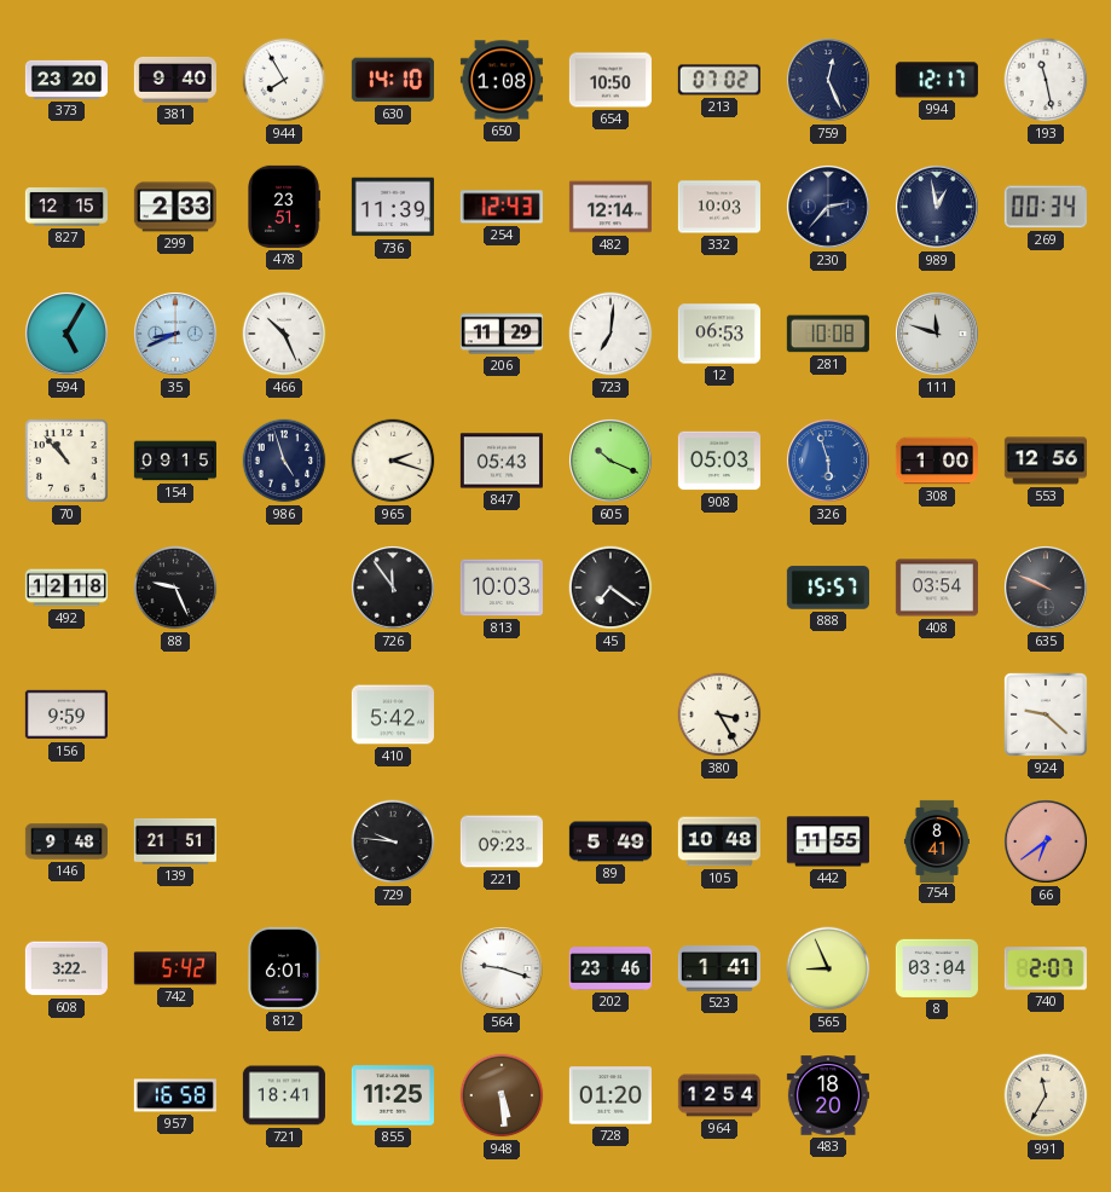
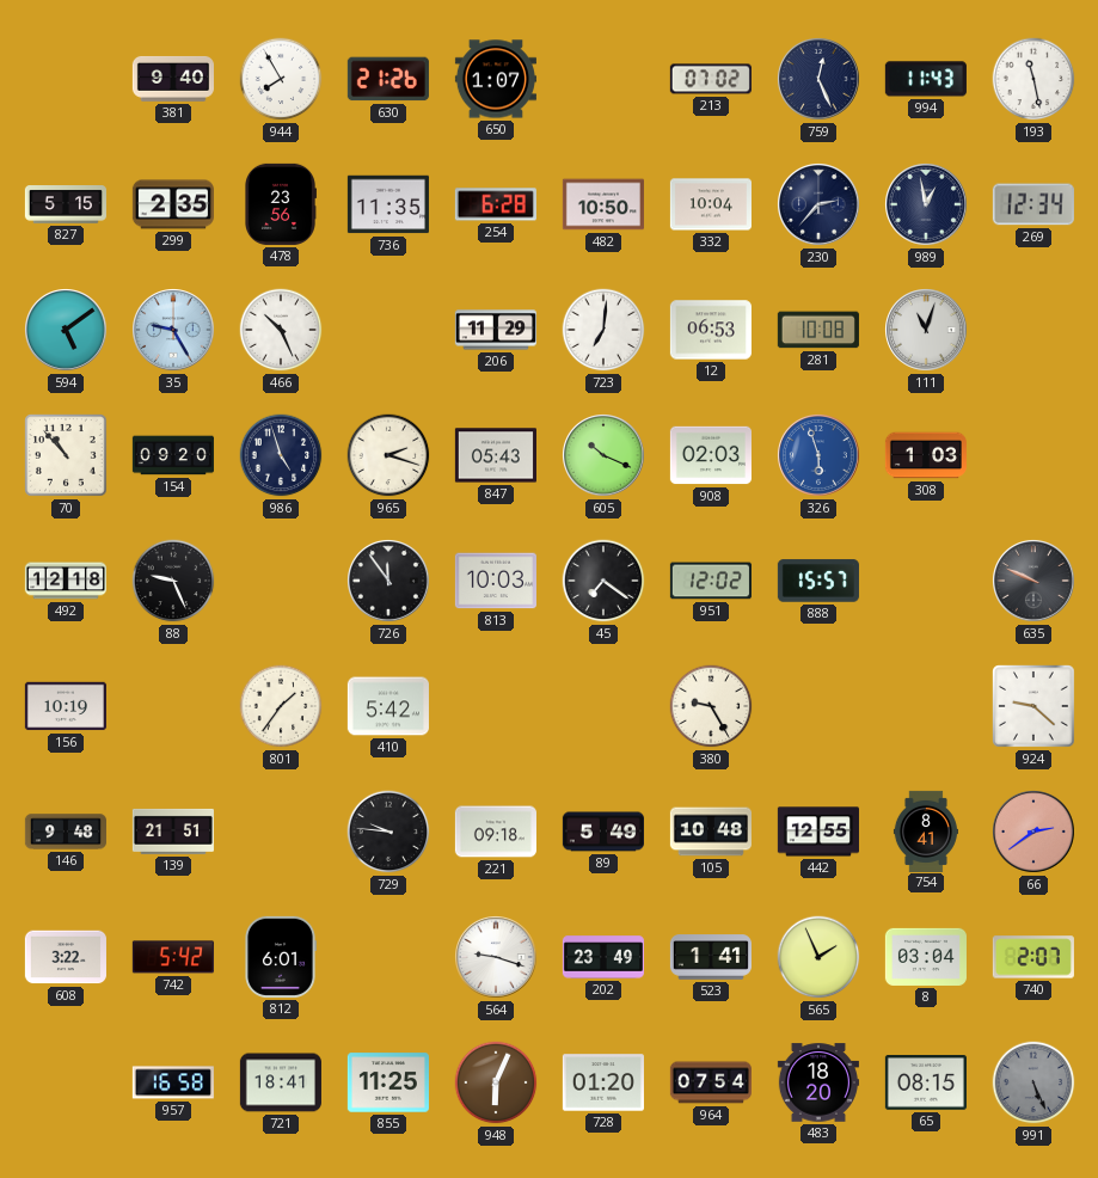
373: 23:20 -> none (65, 80)
630: 14:10 -> 21:26 (388, 79)
650: 1:08 -> 1:07 (496, 79)
654: 10:50 -> none (611, 80)
994: 12:17 -> 11:43 (926, 79)
827: 12:15 -> 5:15 (66, 205)
299: 2:33 -> 2:35 (173, 204)
478: 23:51 -> 23:56 (281, 204)
736: 11:39 -> 11:35 (388, 204)
254: 12:43 -> 6:28 (496, 204)
482: 12:14 -> 10:50 (603, 204)
332: 10:03 -> 10:04 (711, 204)
269: 00:34 -> 12:34 (1033, 204)
594: 5:05 -> 5:09 (67, 331)
35: 8:41 -> 9:25 (174, 331)
111: 11:48 -> 11:03 (927, 331)
154: 09:15 -> 09:20 (173, 455)
908: 05:03 -> 02:03 (711, 455)
308: 1:00 -> 1:03 (926, 455)
553: 12:56 -> none (1046, 461)
951: none -> 12:02 (711, 581)
408: 03:54 -> none (937, 588)
156: 9:59 -> 10:19 (66, 706)
801: none -> 1:36 (281, 706)
380: 3:25 -> 9:25 (711, 706)
221: 09:23 -> 09:18 (496, 832)
442: 11:55 -> 12:55 (818, 832)
66: 6:39 -> 2:39 (1035, 833)
202: 23:46 -> 23:49 (603, 957)
565: 8:56 -> 1:56 (818, 957)
948: 5:29 -> 6:04 (496, 1082)
964: 12:54 -> 07:54 (711, 1082)
65: none -> 08:15 (926, 1082)
991: 11:35 -> 5:26 (1033, 1082)
991 dial: cream -> grey (1033, 1082)
